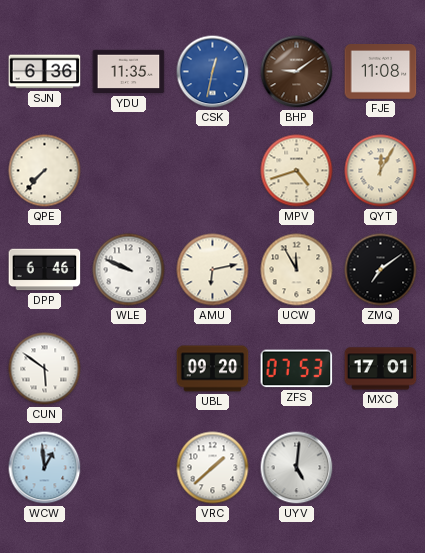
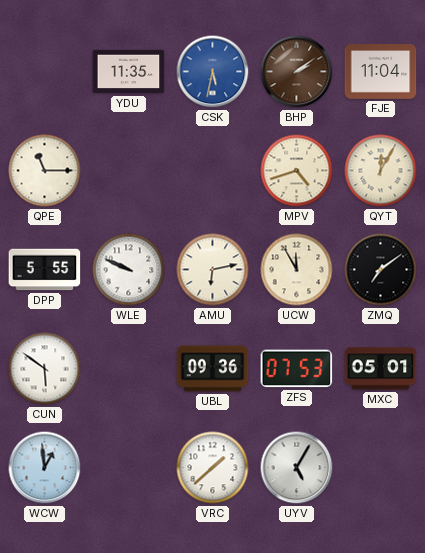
SJN: 6:36 -> none (45, 72)
CSK: 12:32 -> 5:32 (213, 72)
BHP: 9:09 -> 2:09 (297, 72)
FJE: 11:08 -> 11:04 (381, 72)
QPE: 7:37 -> 11:15 (45, 171)
DPP: 6:46 -> 5:55 (45, 270)
UBL: 09:20 -> 09:36 (213, 369)
MXC: 17:01 -> 05:01 (381, 369)
UYV: 5:01 -> 5:05 (297, 468)
